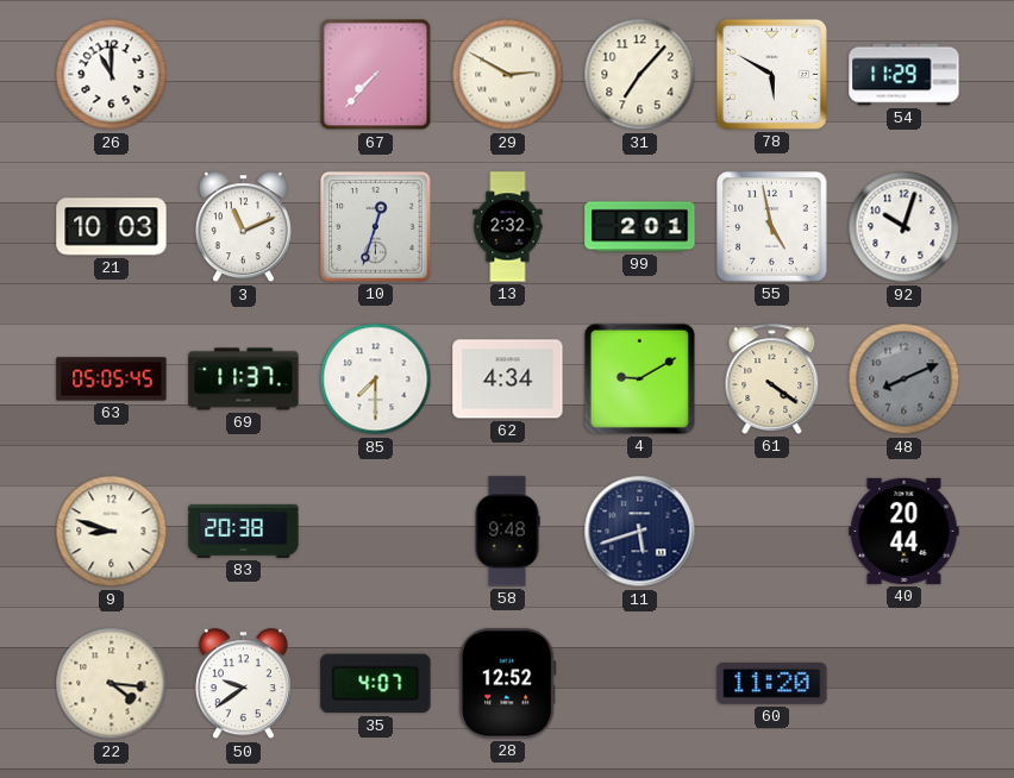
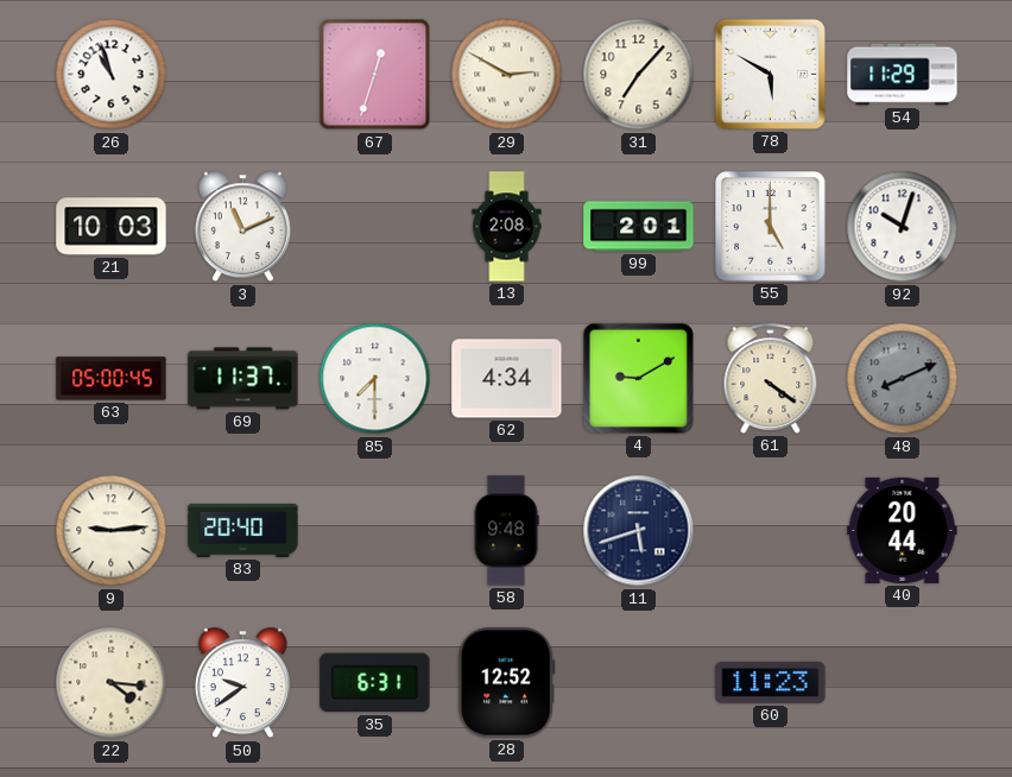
26: 11:00 -> 10:57 (112, 75)
67: 7:37 -> 12:33 (375, 75)
10: 12:33 -> none (376, 227)
13: 2:32 -> 2:08 (507, 227)
55: 4:58 -> 5:00 (771, 227)
63: 05:05 -> 05:00 (112, 379)
9: 8:48 -> 9:14 (112, 531)
83: 20:38 -> 20:40 (243, 530)
35: 4:07 -> 6:31 (375, 683)
60: 11:20 -> 11:23 (771, 682)
